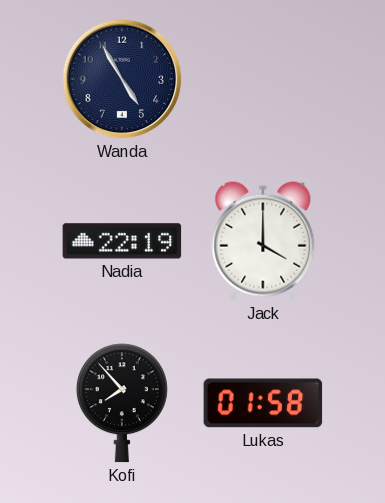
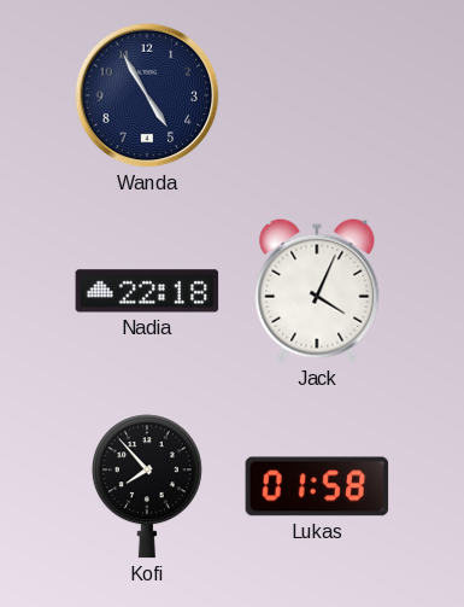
Nadia: 22:19 -> 22:18 (147, 291)
Jack: 4:00 -> 4:04 (317, 291)
